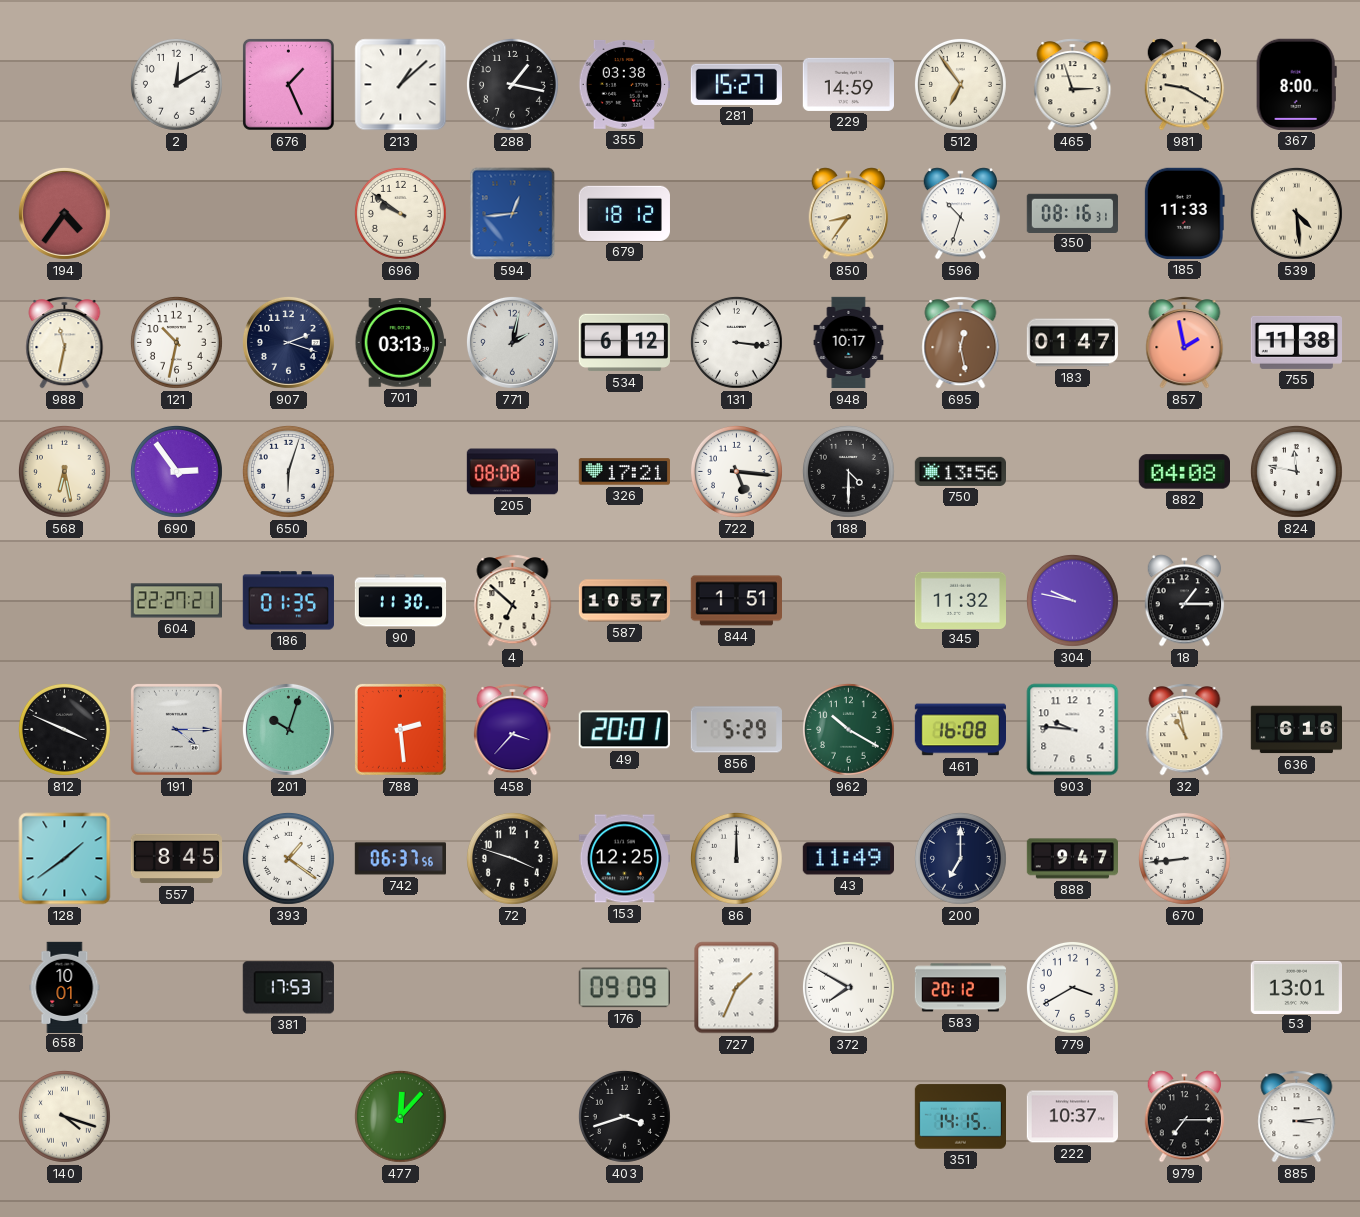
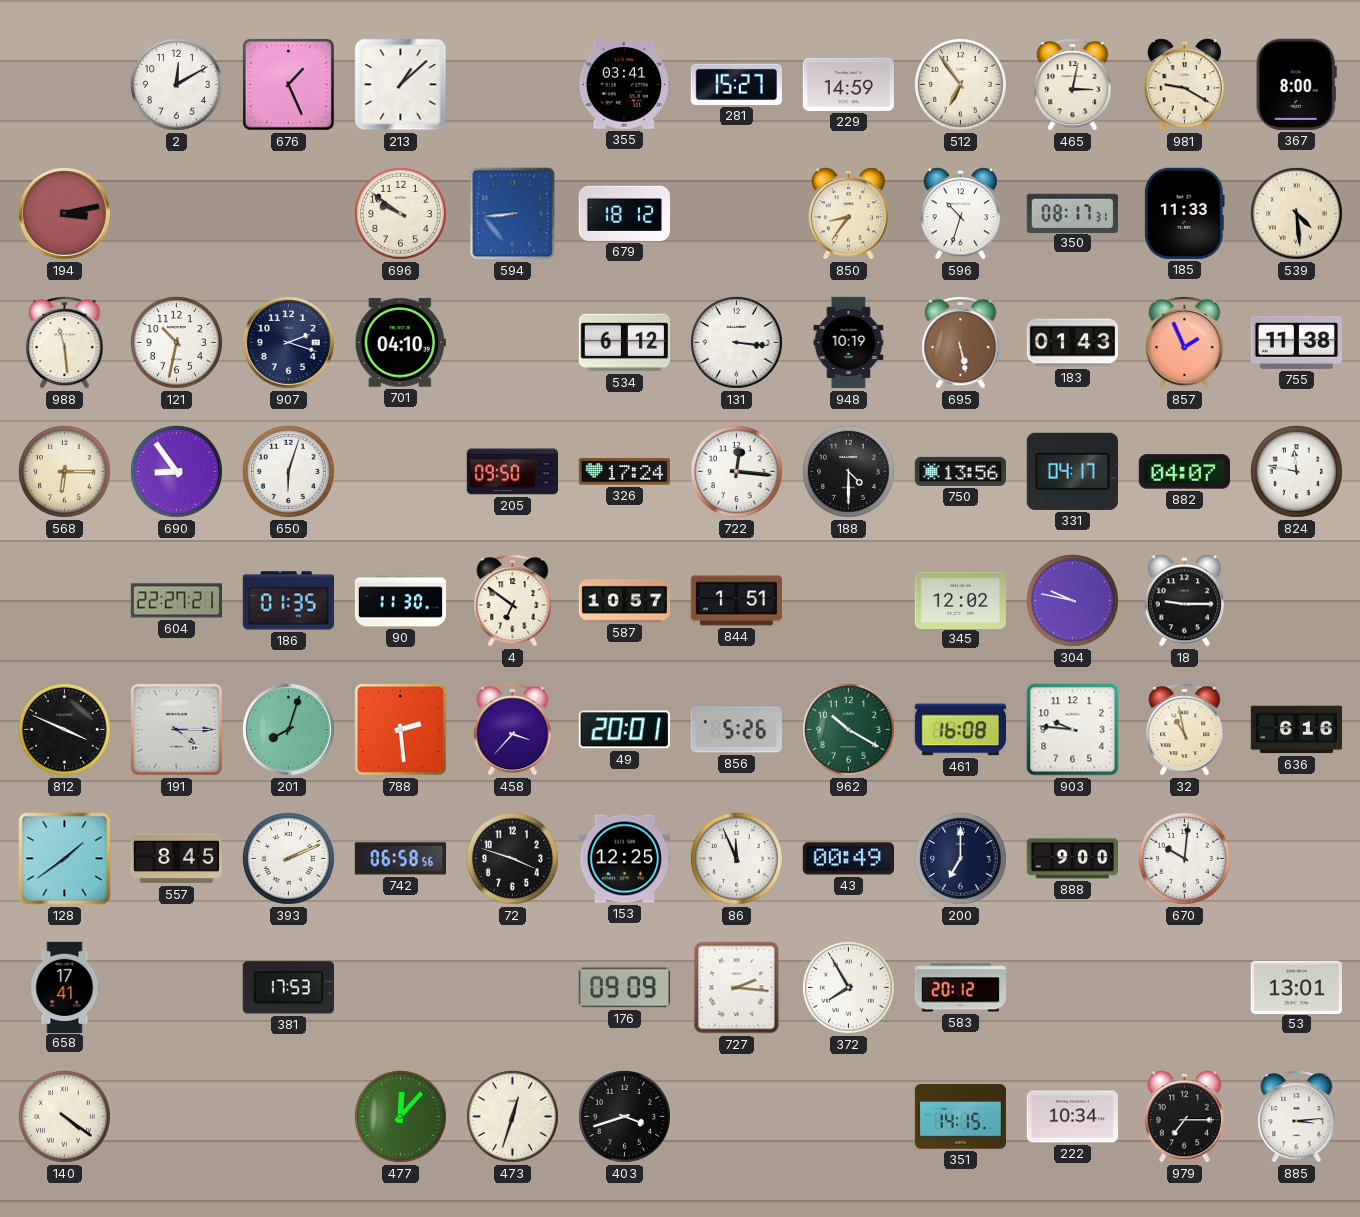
288: 1:17 -> none (512, 84)
355: 03:38 -> 03:41 (624, 84)
465: 2:57 -> 3:02 (1073, 85)
194: 4:36 -> 3:13 (64, 213)
594: 12:44 -> 8:44 (513, 214)
350: 08:16 -> 08:17 (1072, 213)
988: 11:32 -> 11:29 (65, 343)
701: 03:13 -> 04:10 (400, 343)
771: 2:02 -> none (512, 342)
948: 10:17 -> 10:19 (849, 343)
695: 12:28 -> 5:28 (961, 343)
183: 01:47 -> 01:43 (1072, 343)
857: 1:58 -> 1:56 (1185, 343)
568: 6:28 -> 6:15 (64, 471)
690: 2:54 -> 8:54 (176, 471)
205: 08:08 -> 09:50 (512, 472)
326: 17:21 -> 17:24 (624, 472)
722: 5:16 -> 12:16 (736, 471)
331: none -> 04:17 (1072, 471)
882: 04:08 -> 04:07 (1184, 472)
4: 6:52 -> 6:51 (513, 601)
345: 11:32 -> 12:02 (960, 600)
18: 1:15 -> 9:15 (1185, 601)
201: 10:03 -> 8:03 (288, 729)
856: 5:29 -> 5:26 (736, 730)
393: 1:21 -> 2:11 (288, 858)
742: 06:37 -> 06:58 (400, 859)
86: 12:00 -> 11:56 (736, 858)
43: 11:49 -> 00:49 (848, 859)
888: 9:47 -> 9:00 (1072, 859)
670: 8:44 -> 10:01 (1184, 858)
658: 10:01 -> 17:41 (65, 987)
727: 1:34 -> 2:16 (737, 988)
372: 7:50 -> 7:55 (848, 987)
779: 3:40 -> none (1072, 987)
140: 4:18 -> 4:21 (64, 1116)
473: none -> 12:33 (512, 1116)
222: 10:37 -> 10:34 (1072, 1117)
